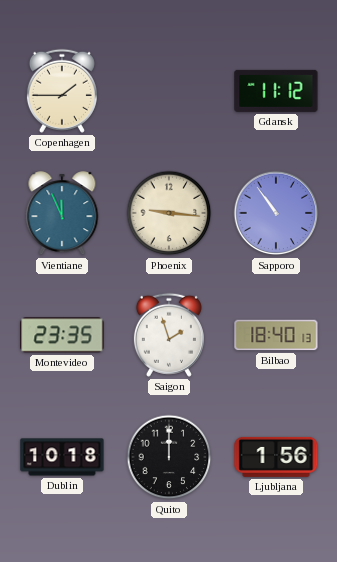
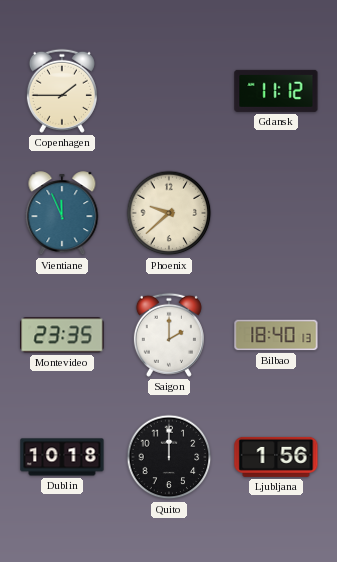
Phoenix: 9:16 -> 9:38 (169, 213)
Sapporo: 10:54 -> none (276, 213)
Saigon: 1:57 -> 2:00 (169, 335)
